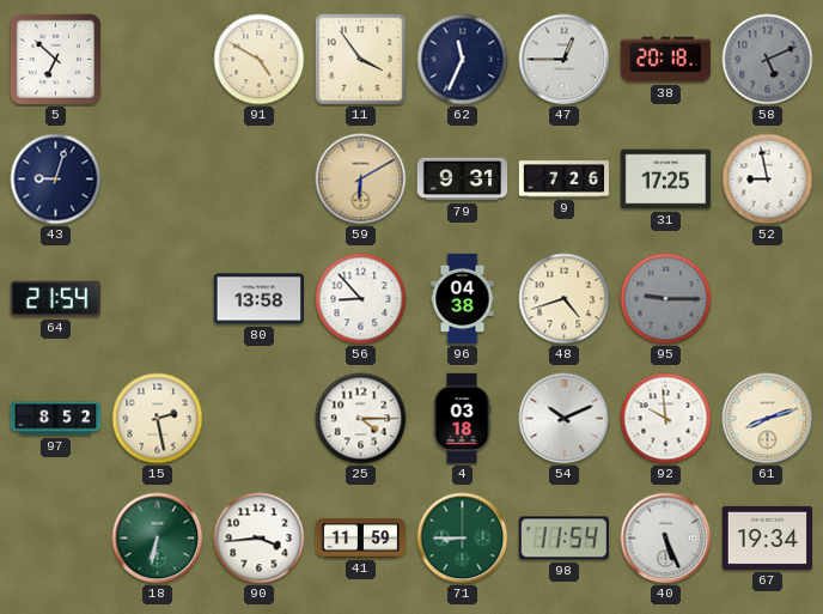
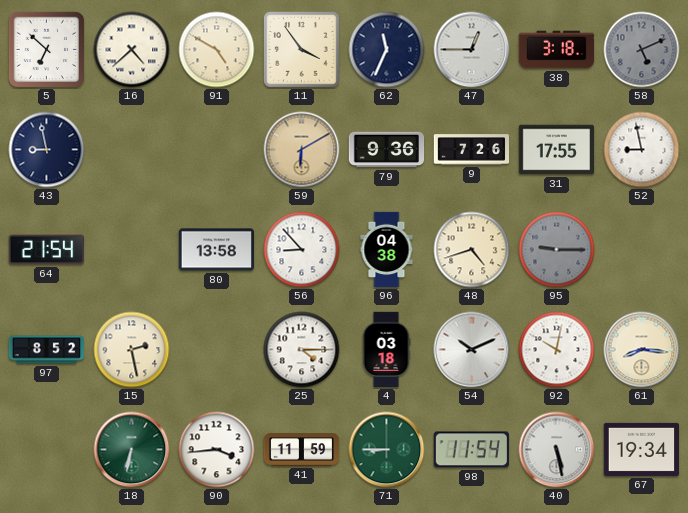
16: none -> 4:38 (132, 50)
38: 20:18 -> 3:18 (557, 50)
43: 9:03 -> 8:58 (47, 150)
79: 9:31 -> 9:36 (387, 150)
31: 17:25 -> 17:55 (557, 150)
92: 9:59 -> 10:02 (557, 350)
61: 8:12 -> 8:16 (642, 350)
40: 5:26 -> 5:28 (557, 450)
